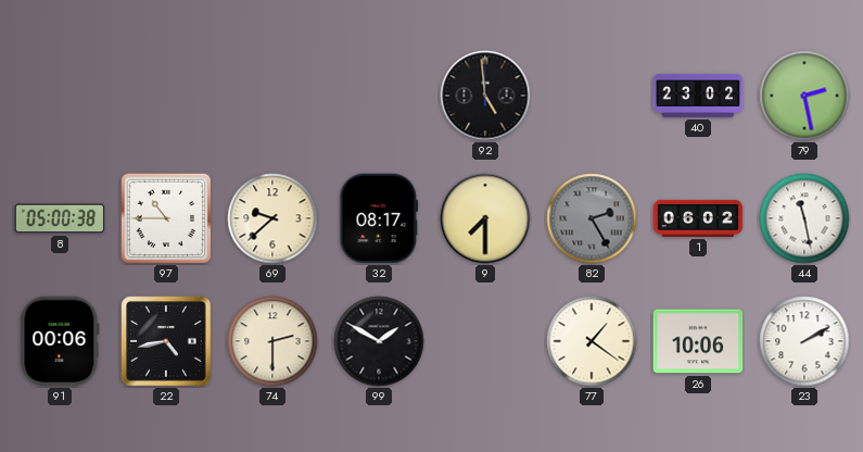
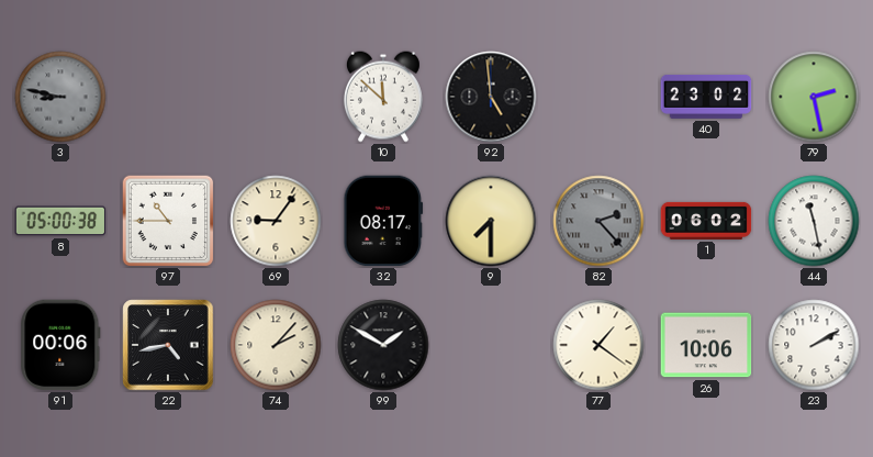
3: none -> 8:47 (60, 97)
10: none -> 11:52 (383, 97)
69: 9:38 -> 9:06 (276, 221)
82: 2:25 -> 2:23 (598, 221)
74: 2:30 -> 2:07 (276, 345)
